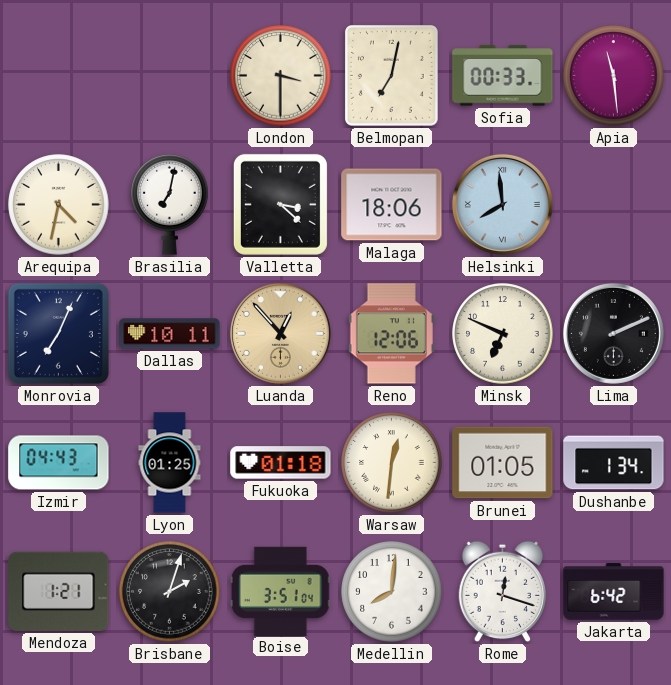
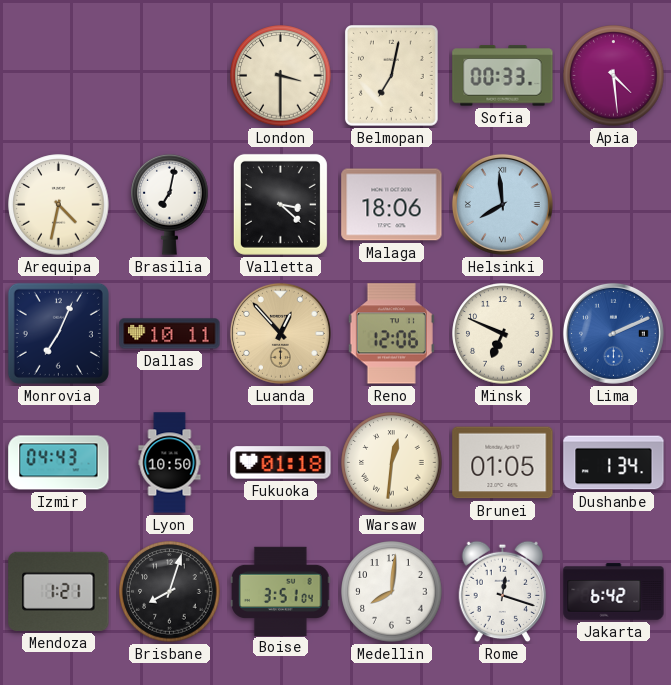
Apia: 11:29 -> 4:29 (614, 76)
Lima dial: black -> blue (613, 333)
Lyon: 01:25 -> 10:50 (170, 463)
Brisbane: 2:03 -> 8:03 (170, 592)
